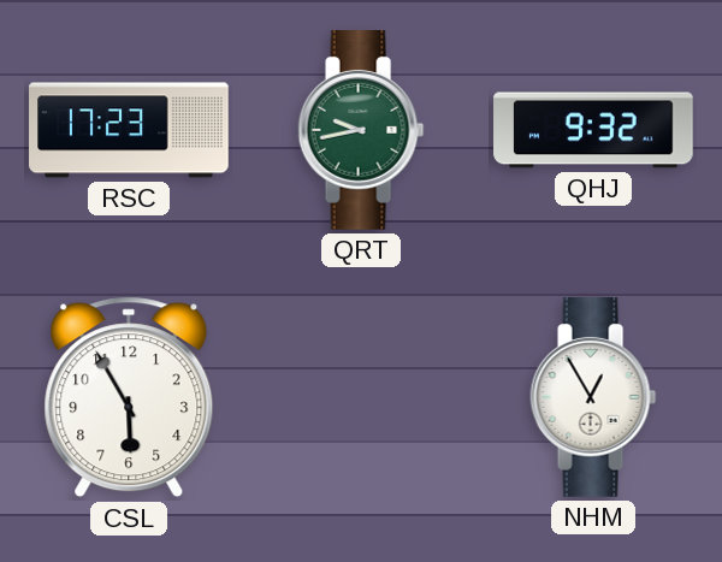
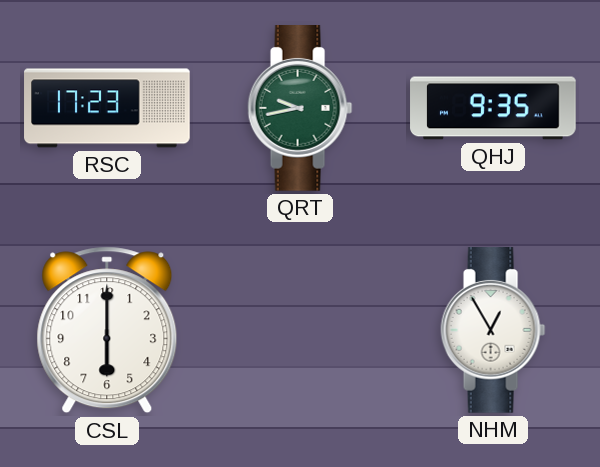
QHJ: 9:32 -> 9:35 (493, 108)
CSL: 5:55 -> 6:00 (107, 330)
